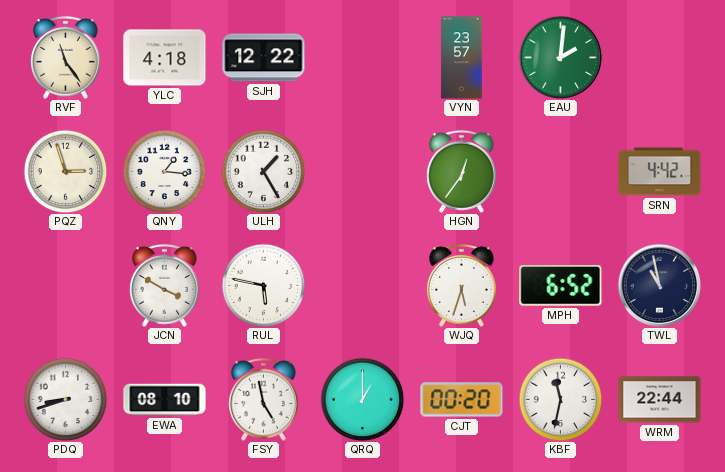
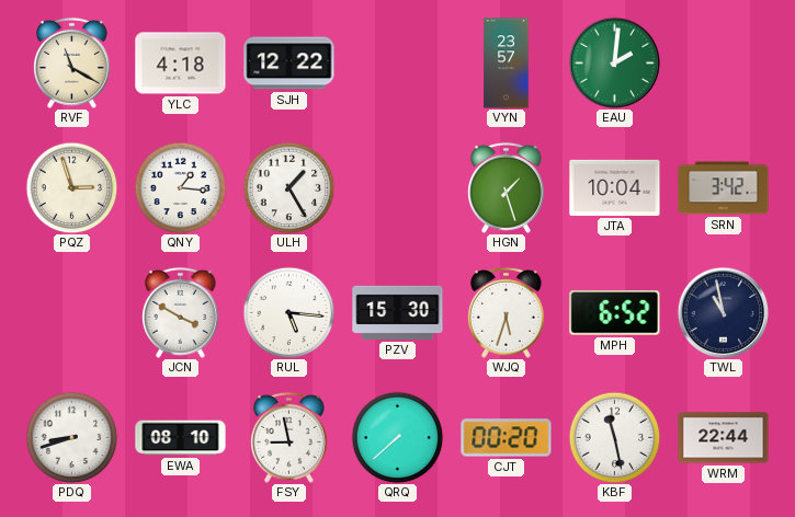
RVF: 11:24 -> 11:20 (71, 62)
HGN: 12:36 -> 1:27 (506, 187)
JTA: none -> 10:04 (615, 187)
SRN: 4:42 -> 3:42 (724, 188)
RUL: 5:47 -> 5:16 (288, 312)
PZV: none -> 15:30 (398, 312)
FSY: 4:58 -> 8:58 (288, 437)
QRQ: 1:00 -> 7:38 (397, 437)
KBF: 11:32 -> 11:28 (614, 437)
